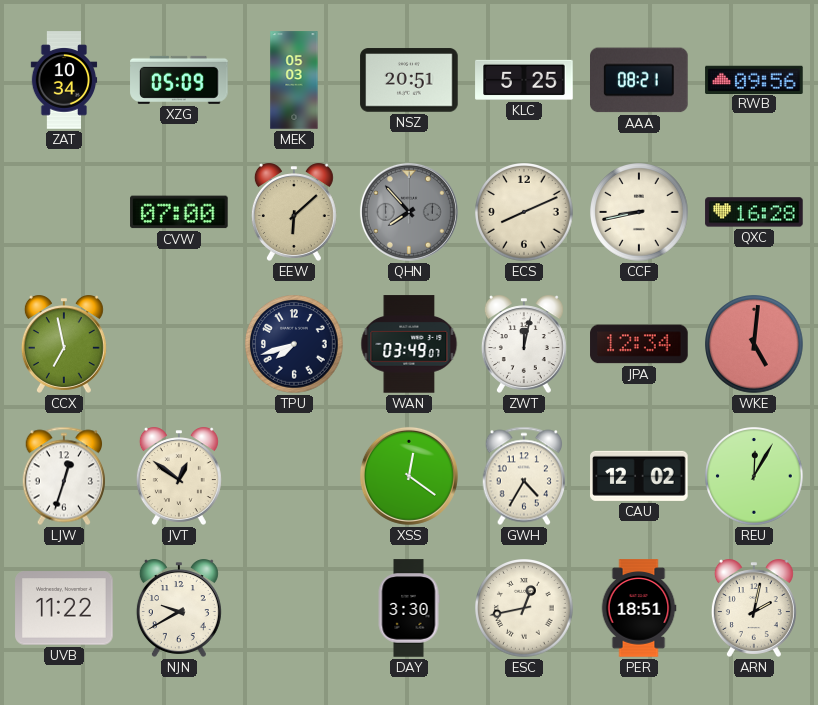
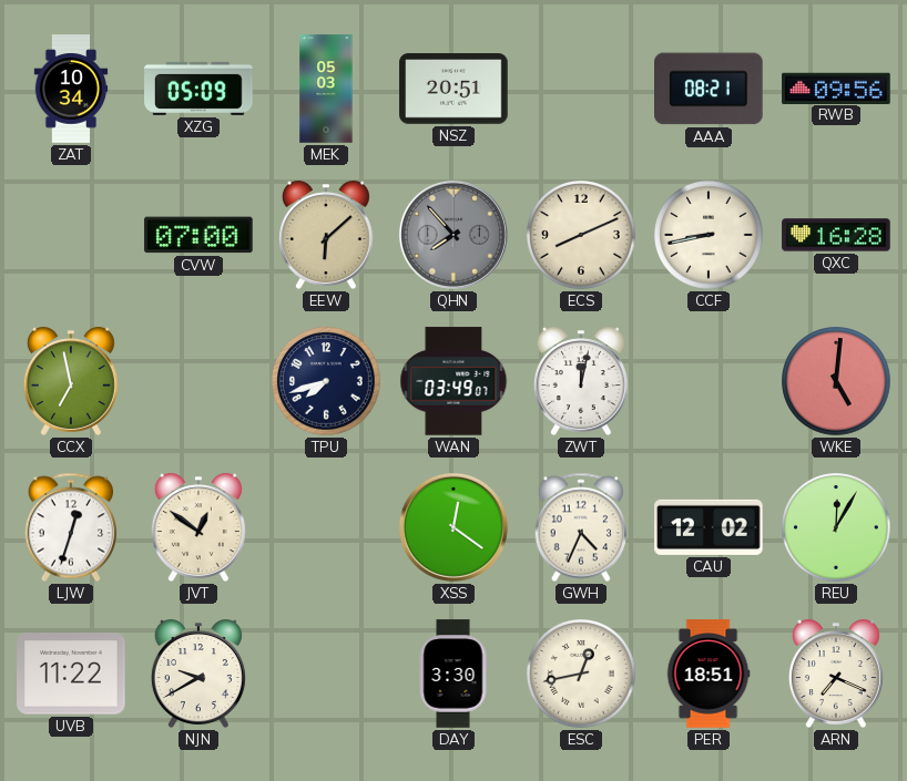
KLC: 5:25 -> none (524, 80)
JPA: 12:34 -> none (639, 344)
GWH: 4:35 -> 4:34 (580, 527)
ARN: 2:02 -> 7:19 (836, 674)
